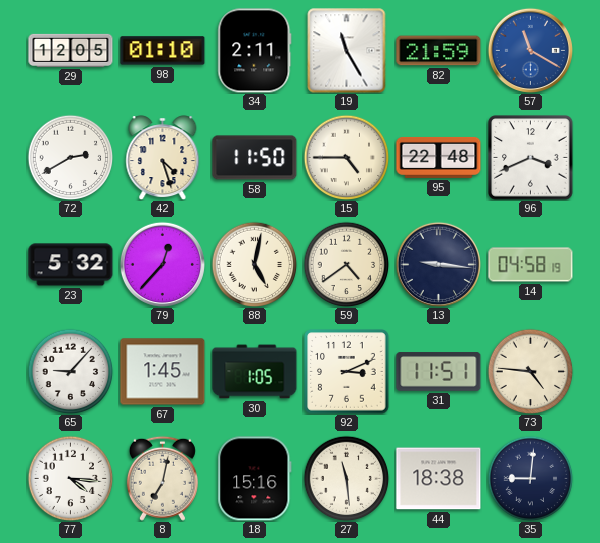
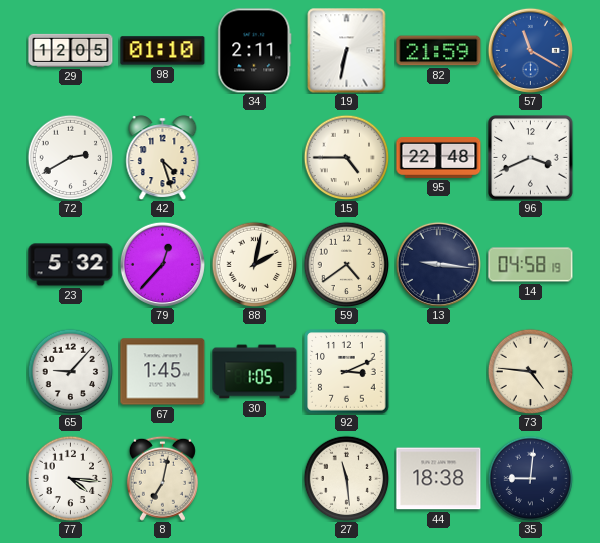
19: 11:25 -> 6:32 (347, 51)
58: 11:50 -> none (255, 158)
88: 5:02 -> 2:02 (254, 264)
31: 11:51 -> none (439, 372)
18: 15:16 -> none (255, 479)
